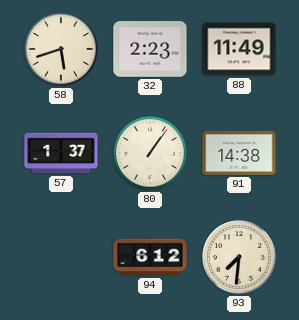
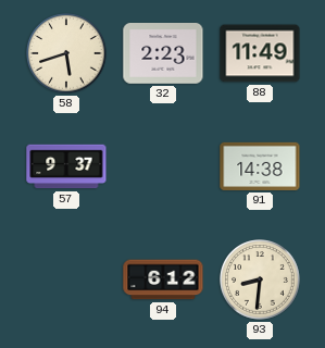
57: 1:37 -> 9:37 (66, 166)
80: 1:06 -> none (150, 153)
93: 7:31 -> 8:31 (260, 279)
